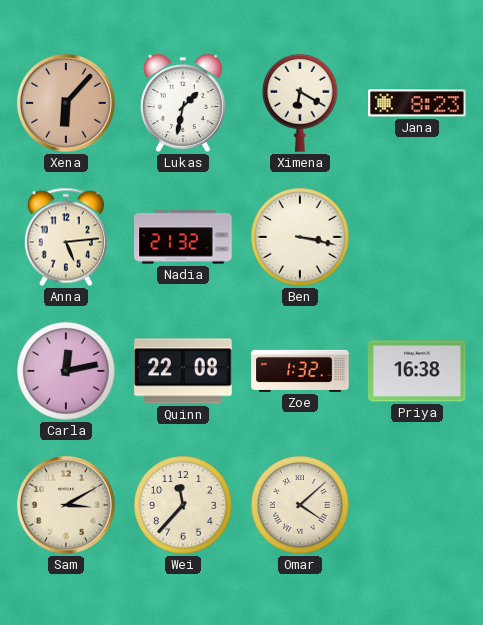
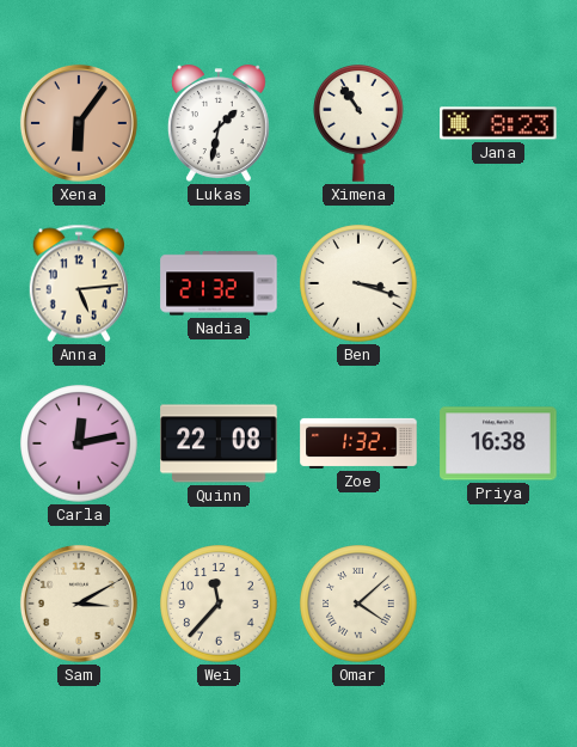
Xena: 6:07 -> 6:06 (79, 123)
Ximena: 6:20 -> 10:54 (360, 124)
Ben: 3:17 -> 3:18 (358, 283)
